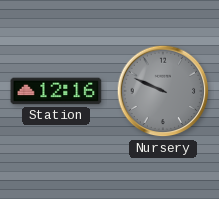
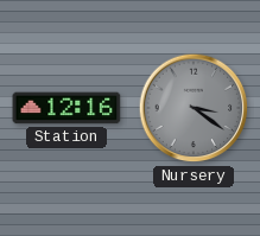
Nursery: 9:49 -> 3:21 (194, 108)
